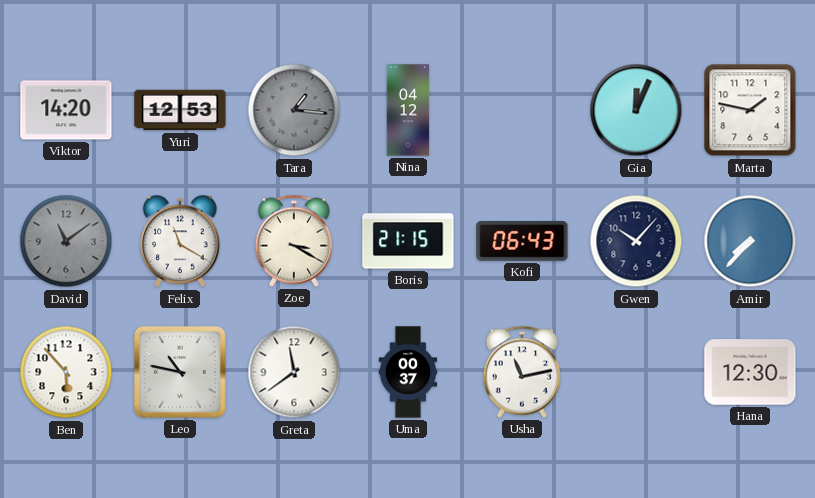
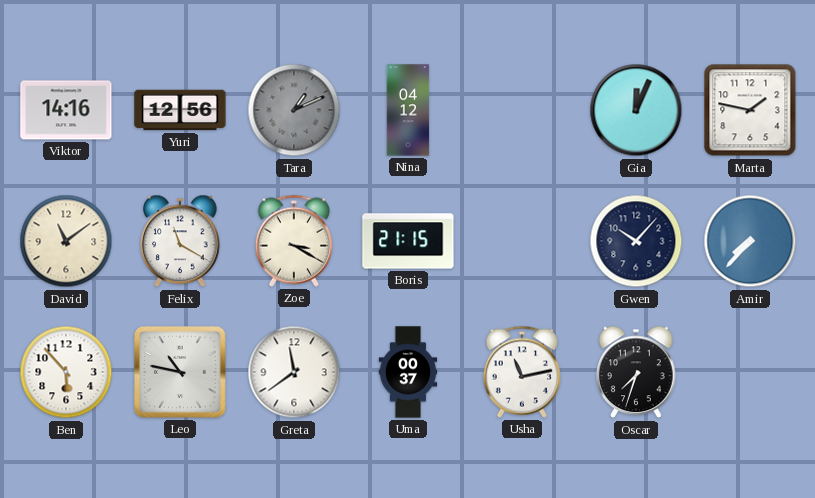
Viktor: 14:20 -> 14:16 (66, 110)
Yuri: 12:53 -> 12:56 (180, 110)
Tara: 1:16 -> 1:11 (294, 110)
David dial: grey -> cream (66, 241)
Kofi: 06:43 -> none (522, 242)
Oscar: none -> 7:33 (636, 372)
Hana: 12:30 -> none (750, 372)
